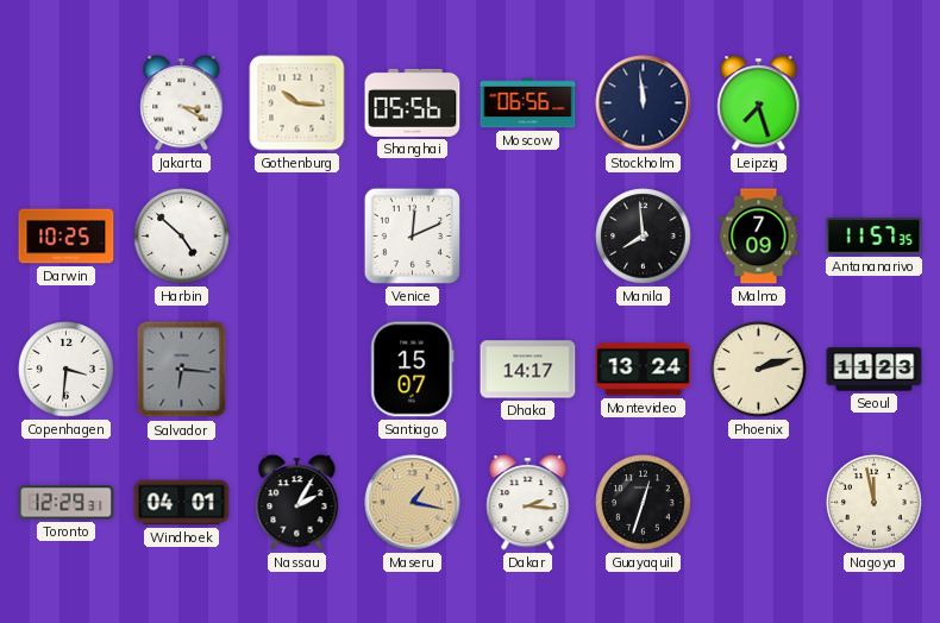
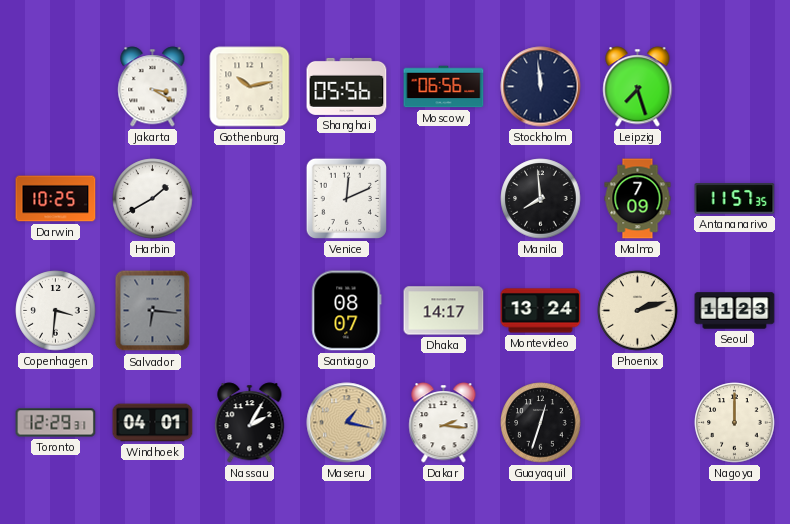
Gothenburg: 10:16 -> 10:13 (250, 87)
Harbin: 4:52 -> 1:40 (153, 199)
Santiago: 15:07 -> 08:07 (347, 311)
Nagoya: 11:58 -> 12:00 (735, 423)
